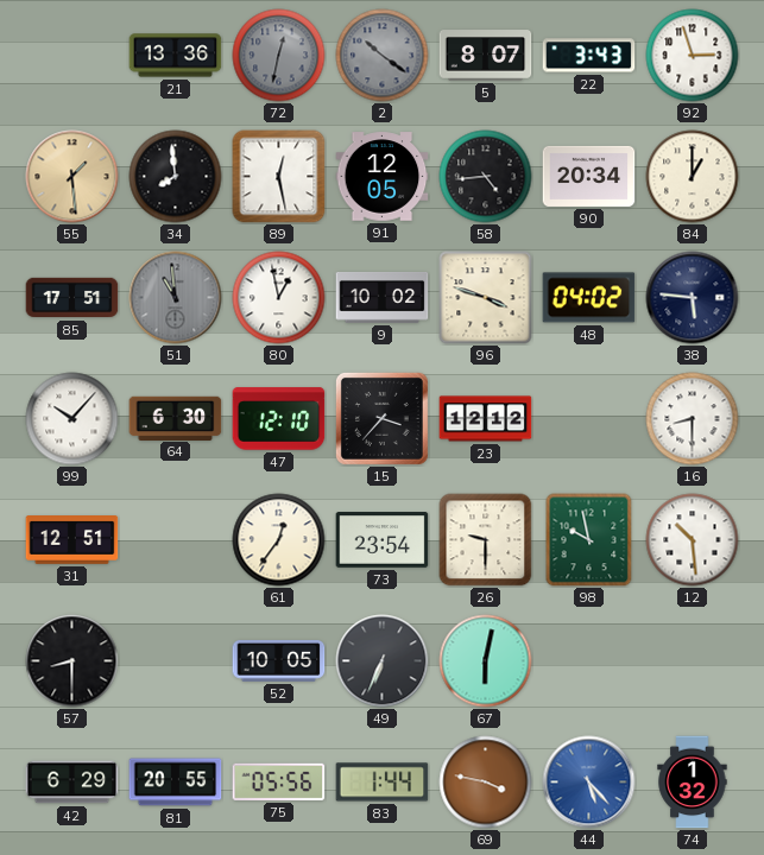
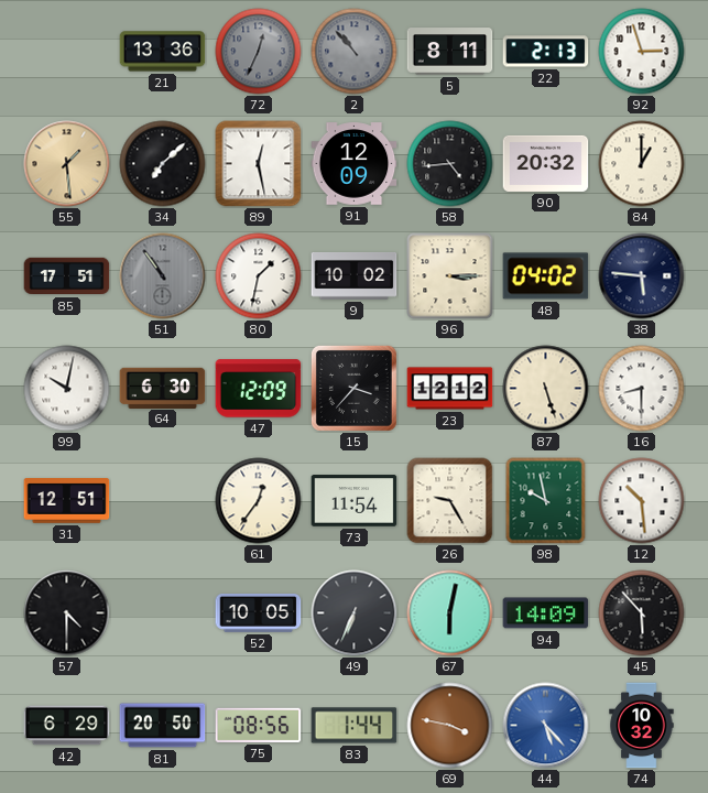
72: 12:32 -> 12:34 (259, 52)
2: 10:21 -> 10:53 (355, 52)
5: 8:07 -> 8:11 (450, 52)
22: 3:43 -> 2:13 (546, 52)
34: 7:59 -> 7:08 (163, 164)
91: 12:05 -> 12:09 (355, 164)
90: 20:34 -> 20:32 (546, 163)
51: 10:59 -> 10:54 (163, 276)
80: 12:58 -> 1:32 (259, 276)
96: 3:48 -> 3:15 (450, 276)
99: 10:07 -> 10:02 (67, 389)
47: 12:10 -> 12:09 (259, 389)
87: none -> 5:27 (546, 389)
73: 23:54 -> 11:54 (355, 501)
26: 9:30 -> 9:25 (450, 501)
57: 8:30 -> 4:30 (67, 613)
94: none -> 14:09 (546, 613)
45: none -> 5:53 (642, 613)
81: 20:55 -> 20:50 (163, 726)
75: 05:56 -> 08:56 (259, 725)
74: 1:32 -> 10:32 (642, 726)
